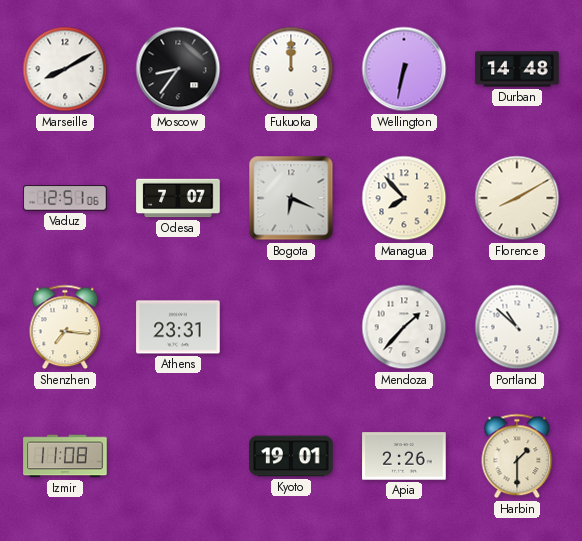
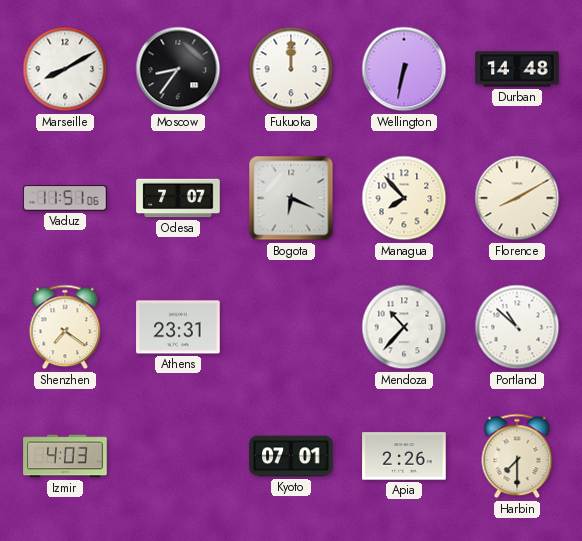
Vaduz: 12:51 -> 11:51 (65, 198)
Shenzhen: 7:16 -> 7:21 (65, 327)
Mendoza: 1:37 -> 10:37 (404, 327)
Izmir: 11:08 -> 4:03 (65, 456)
Kyoto: 19:01 -> 07:01 (291, 456)
Harbin: 1:30 -> 7:30 (517, 456)
